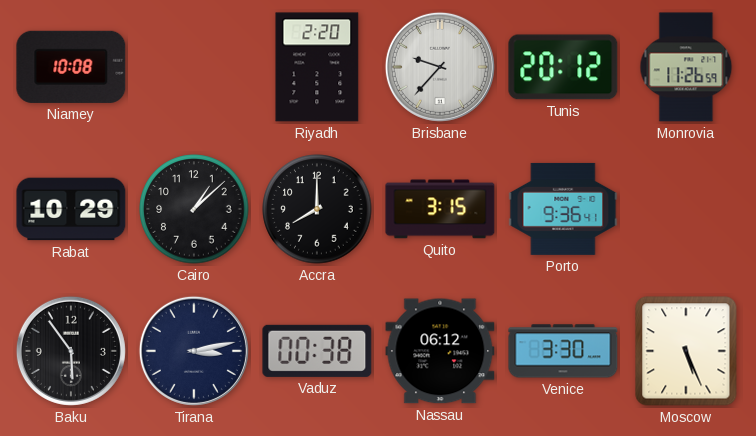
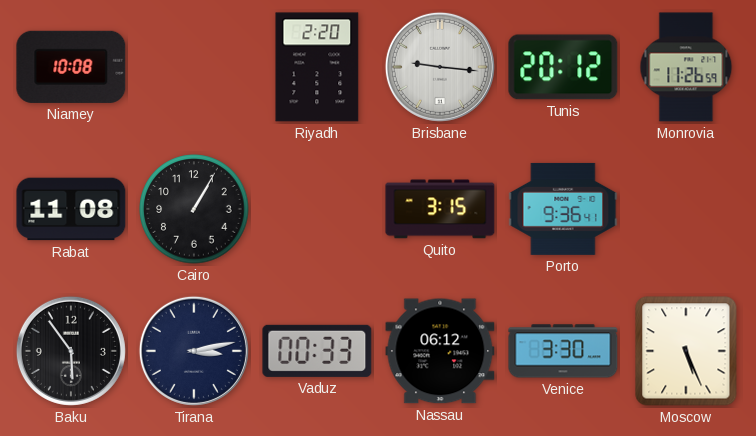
Brisbane: 9:37 -> 9:16 (440, 67)
Rabat: 10:29 -> 11:08 (71, 209)
Cairo: 1:08 -> 1:05 (194, 209)
Accra: 8:00 -> none (317, 209)
Vaduz: 00:38 -> 00:33 (317, 351)
